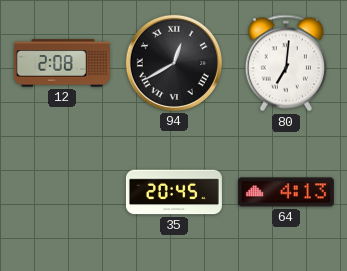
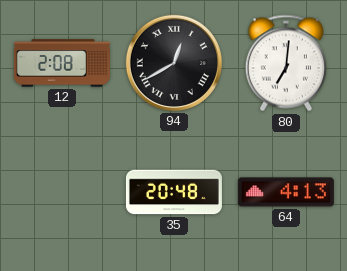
35: 20:45 -> 20:48 (174, 192)
